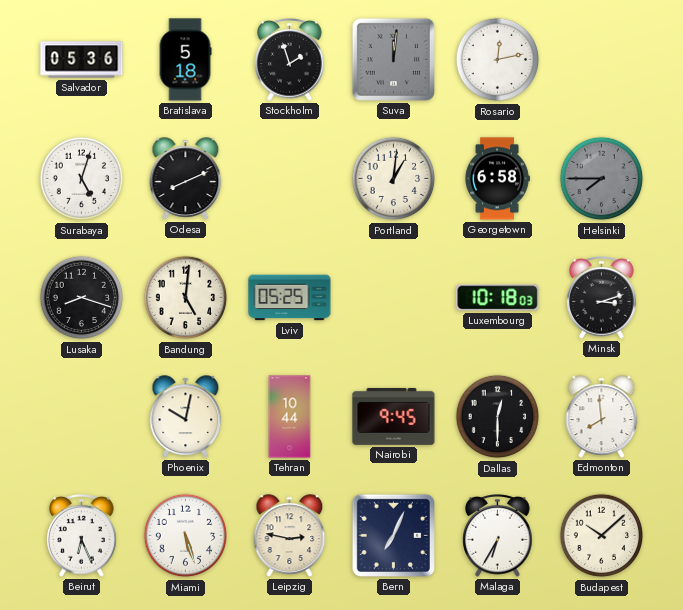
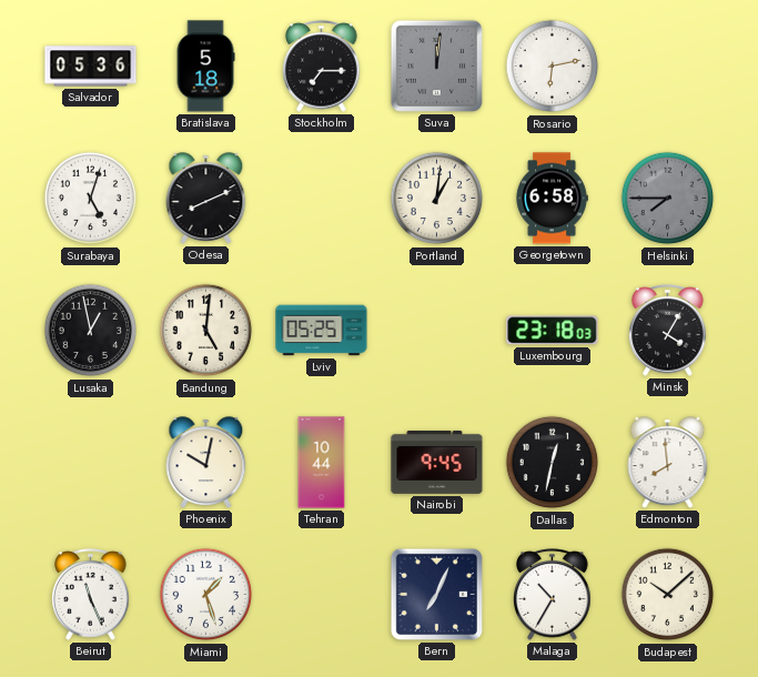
Stockholm: 1:57 -> 7:15 (322, 67)
Rosario: 12:13 -> 6:13 (553, 67)
Lusaka: 8:18 -> 12:58 (91, 331)
Luxembourg: 10:18 -> 23:18 (553, 331)
Minsk: 3:12 -> 4:05 (668, 331)
Dallas: 12:30 -> 12:32 (553, 463)
Beirut: 6:26 -> 11:26 (91, 595)
Miami: 5:27 -> 1:27 (206, 595)
Leipzig: 2:47 -> none (290, 536)
Malaga: 6:35 -> 10:35 (553, 595)
